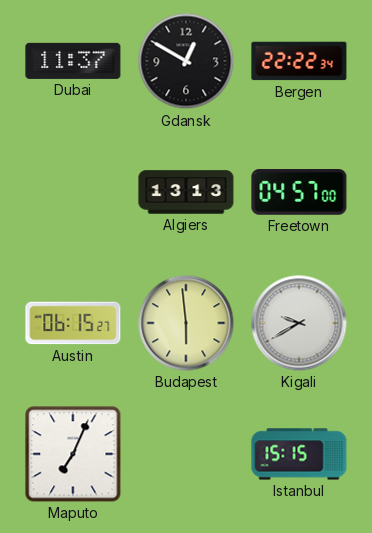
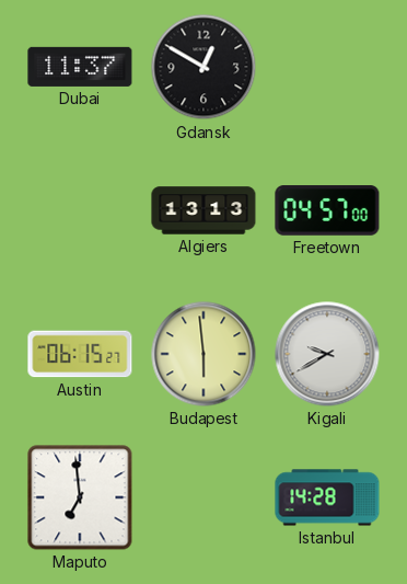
Bergen: 22:22 -> none (299, 61)
Maputo: 7:04 -> 6:59 (80, 497)
Istanbul: 15:15 -> 14:28 (327, 497)
